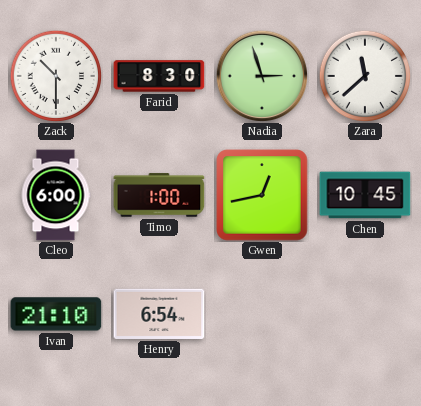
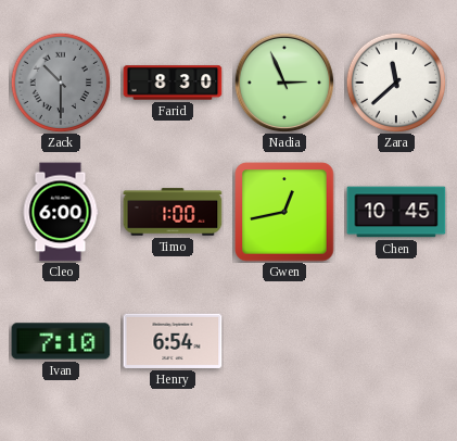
Zack dial: white -> grey (61, 83)
Nadia: 2:57 -> 2:56 (284, 83)
Ivan: 21:10 -> 7:10 (61, 341)
